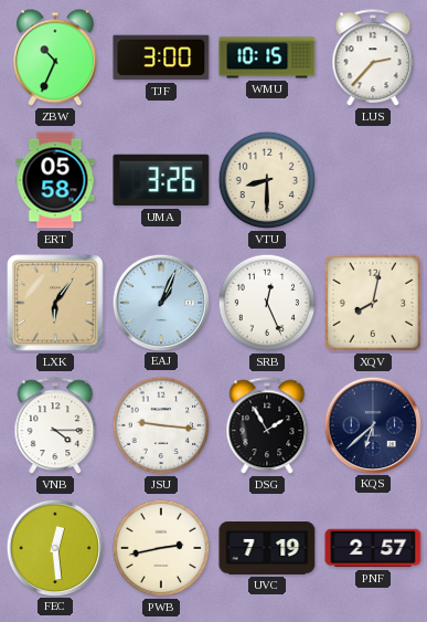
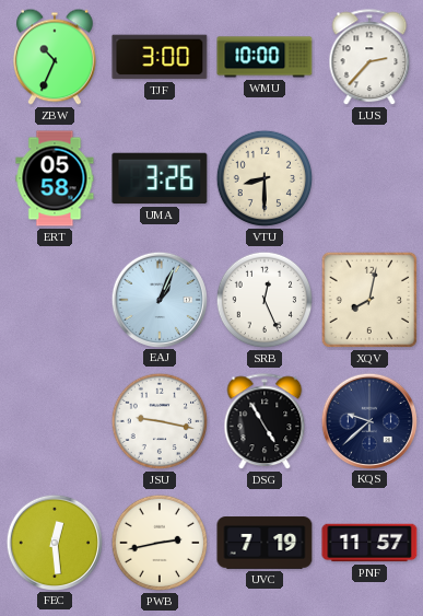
WMU: 10:15 -> 10:00 (265, 57)
LXK: 6:06 -> none (55, 303)
VNB: 4:15 -> none (55, 426)
JSU: 9:16 -> 9:17 (160, 421)
DSG: 1:55 -> 4:55 (265, 422)
KQS: 6:38 -> 9:38 (368, 420)
PNF: 2:57 -> 11:57 (369, 543)
